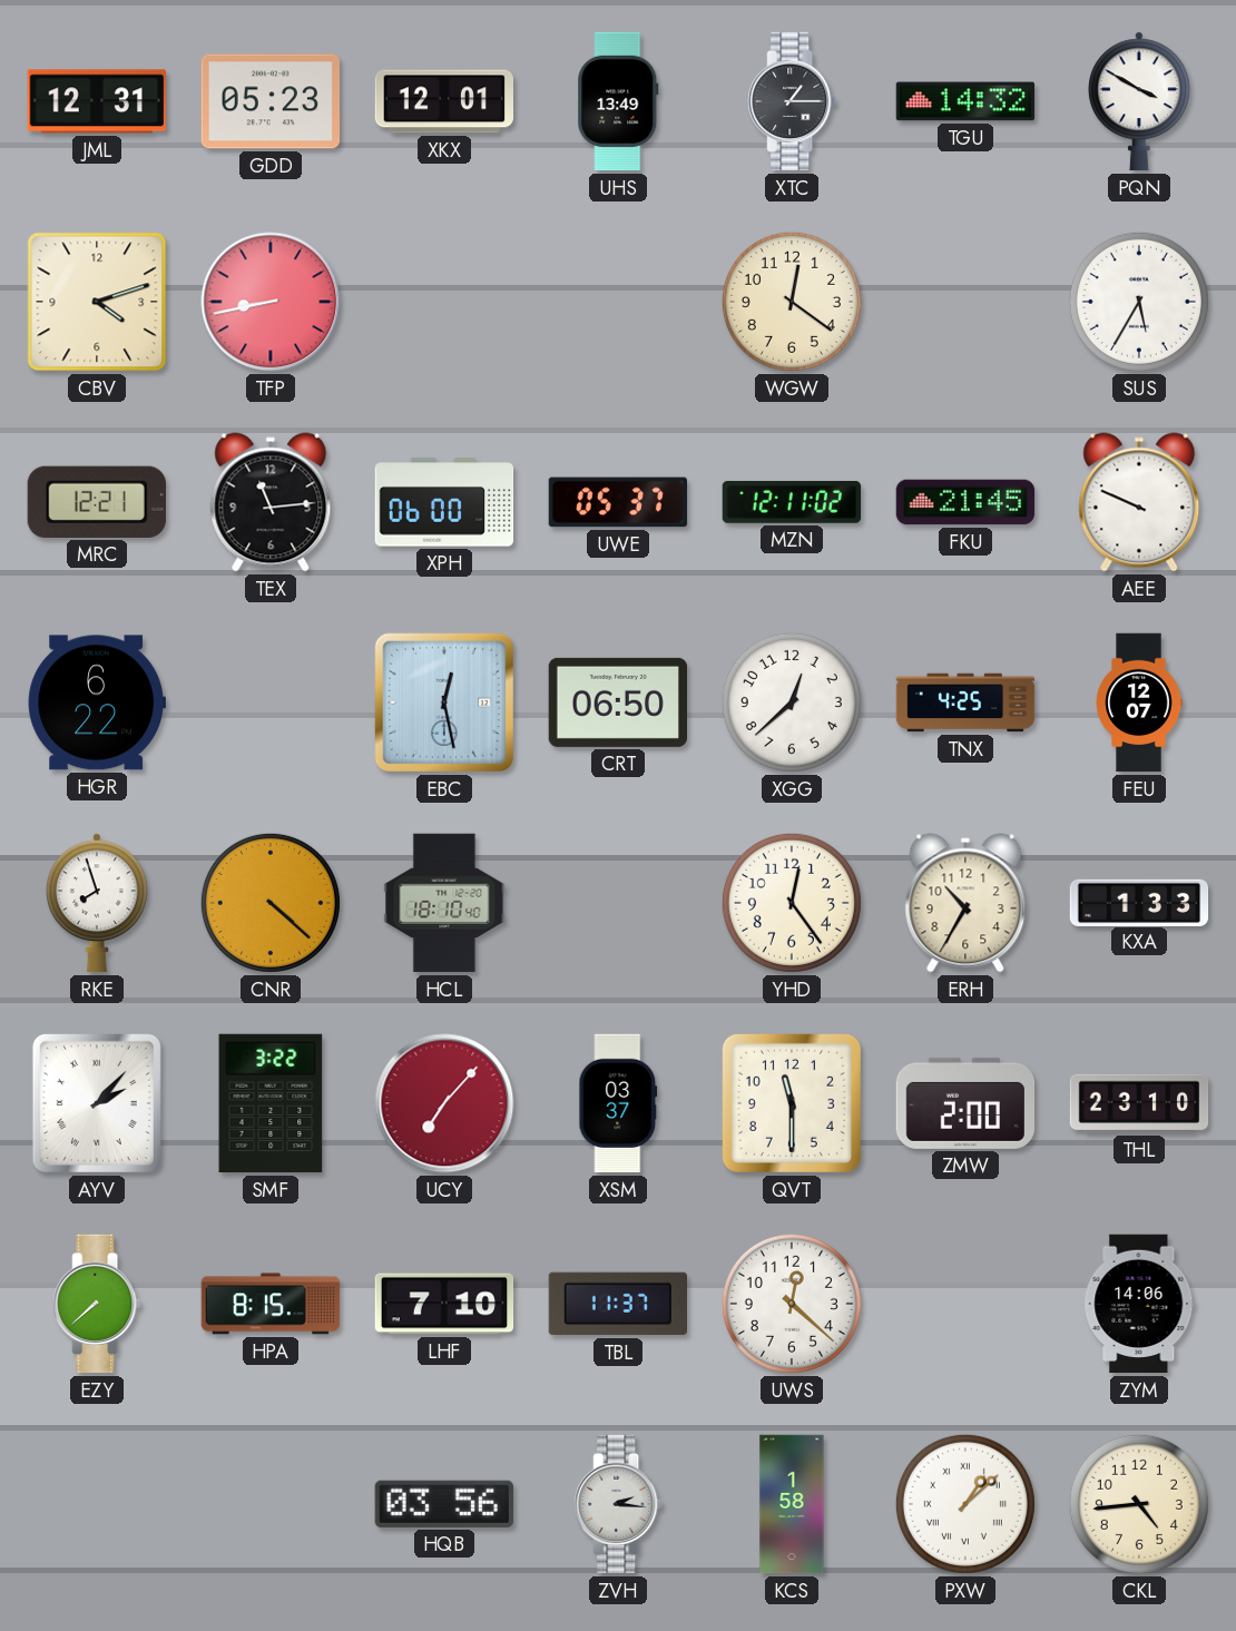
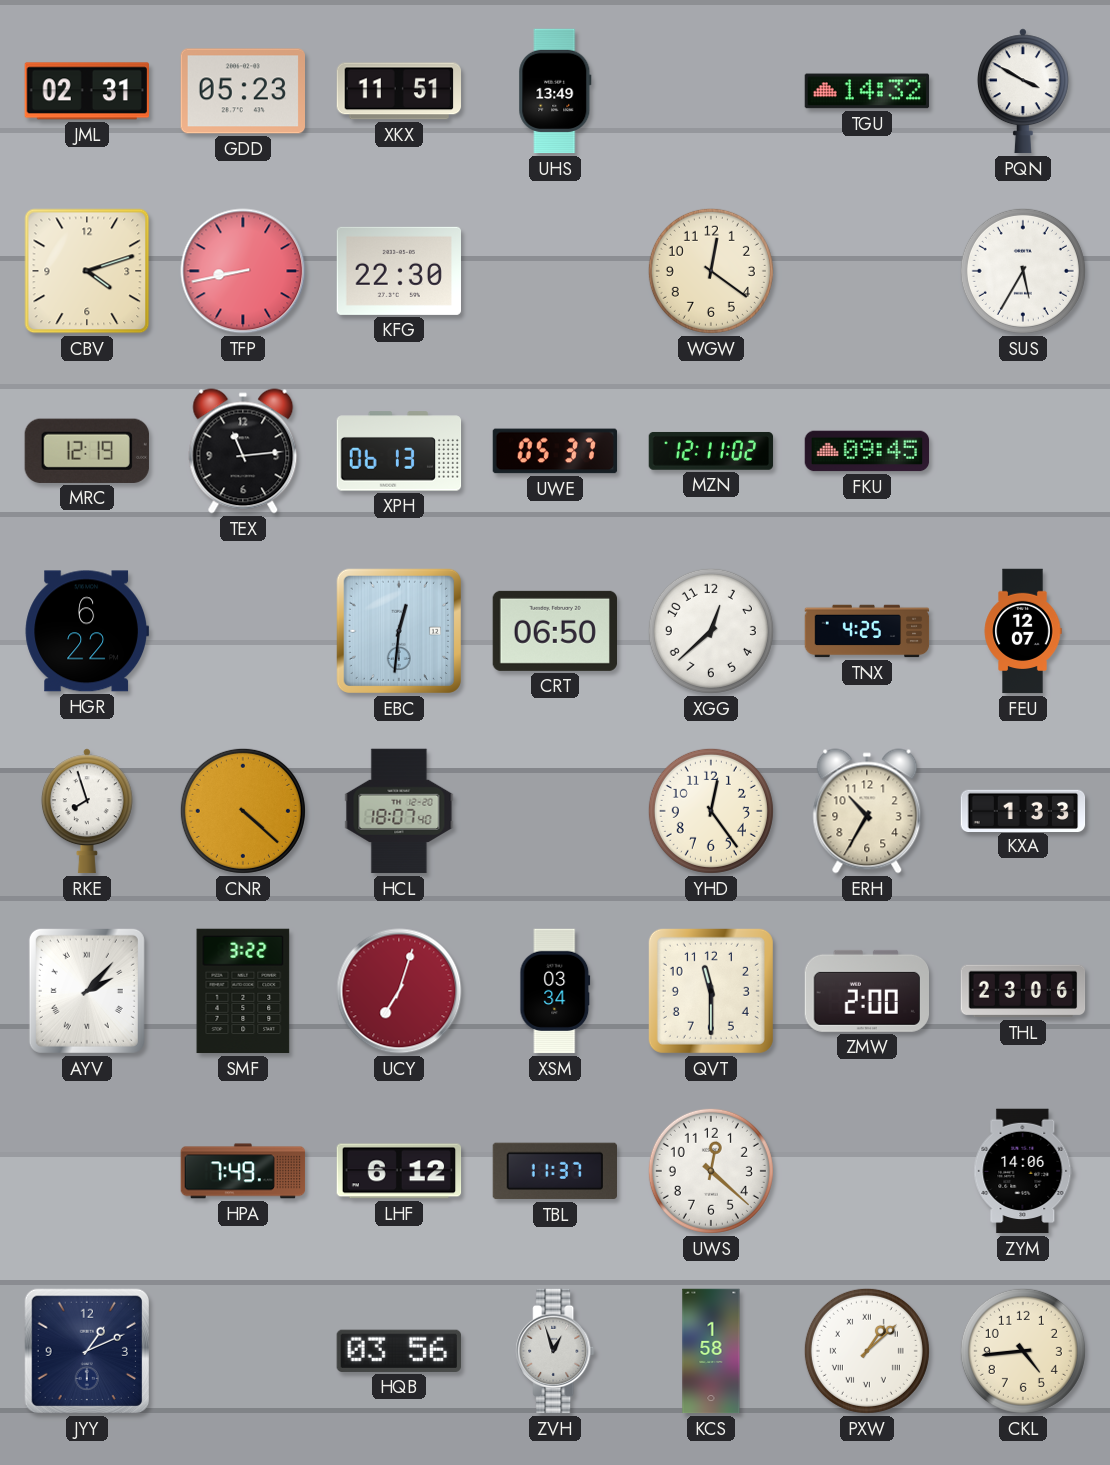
JML: 12:31 -> 02:31 (86, 91)
XKX: 12:01 -> 11:51 (399, 91)
XTC: 1:15 -> none (792, 101)
KFG: none -> 22:30 (398, 271)
MRC: 12:21 -> 12:19 (87, 451)
XPH: 06:00 -> 06:13 (399, 451)
FKU: 21:45 -> 09:45 (867, 451)
AEE: 9:49 -> none (1139, 502)
EBC: 12:28 -> 12:31 (399, 631)
HCL: 18:10 -> 18:07 (399, 811)
UCY: 7:07 -> 7:03 (399, 991)
XSM: 03:37 -> 03:34 (555, 991)
THL: 23:10 -> 23:06 (1023, 991)
EZY: 7:38 -> none (97, 1304)
HPA: 8:15 -> 7:49 (243, 1171)
LHF: 7:10 -> 6:12 (399, 1171)
JYY: none -> 1:11 (87, 1351)
ZVH: 2:16 -> 12:57 (555, 1351)
